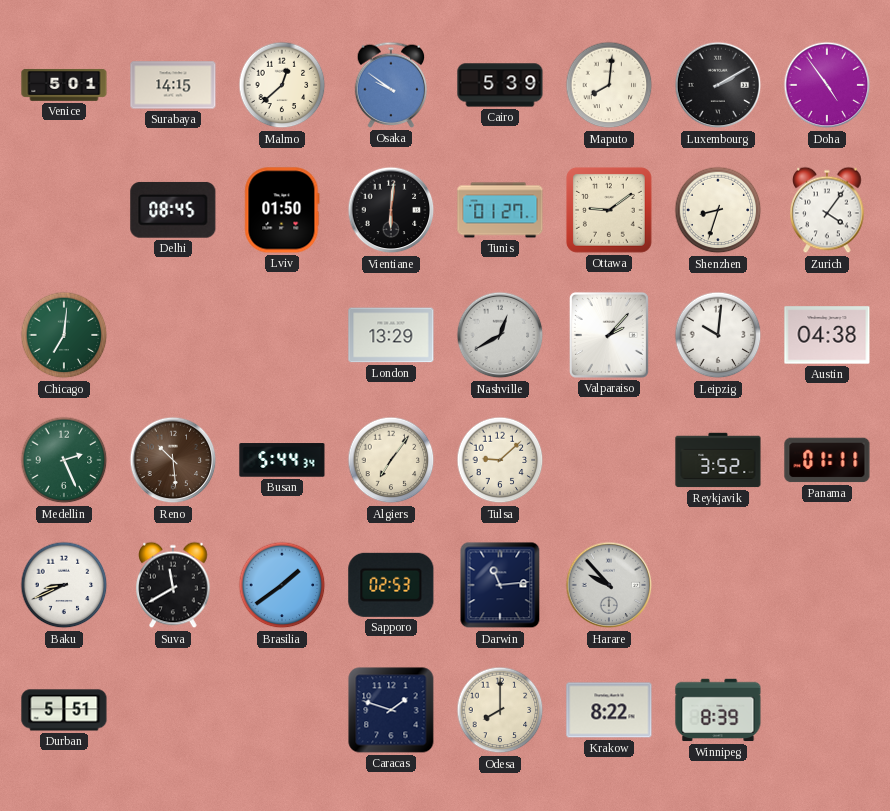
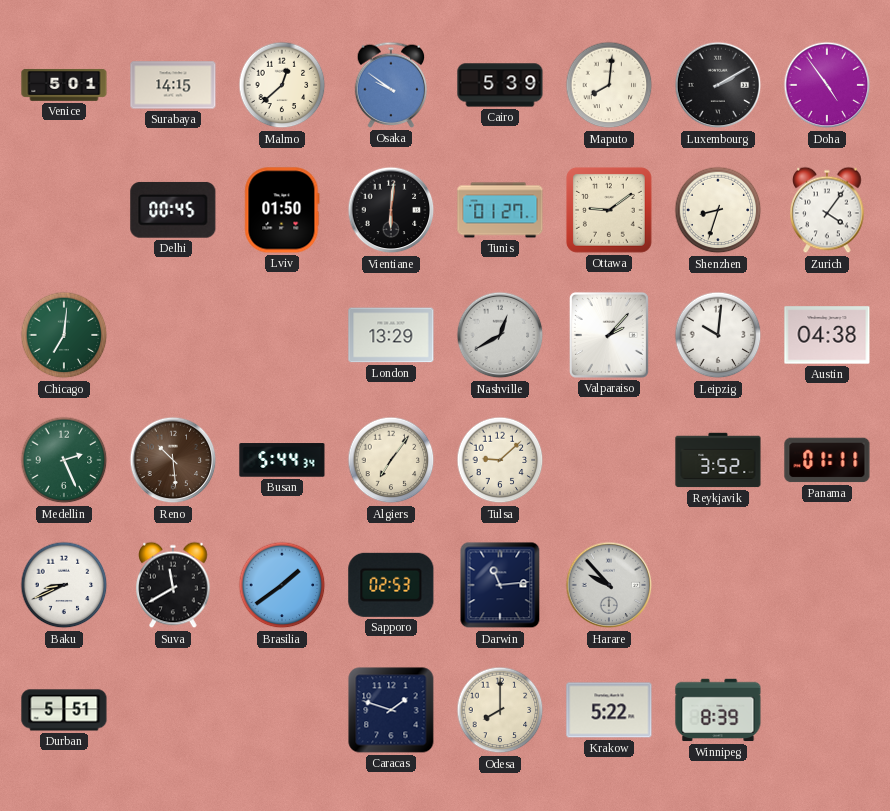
Delhi: 08:45 -> 00:45 (173, 210)
Krakow: 8:22 -> 5:22 (609, 710)
